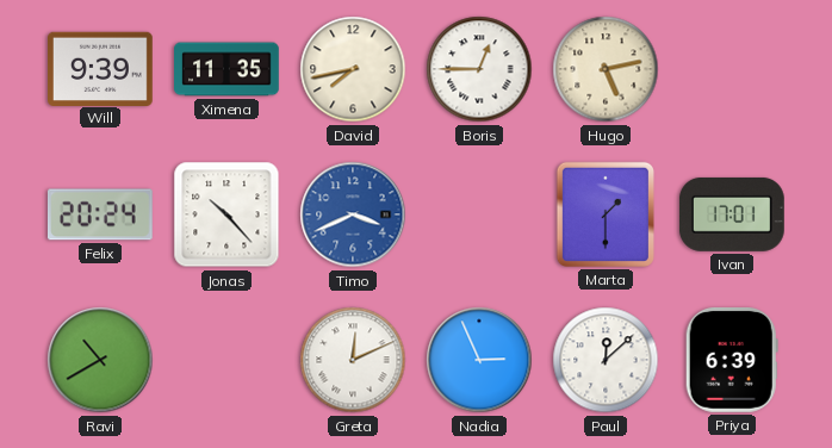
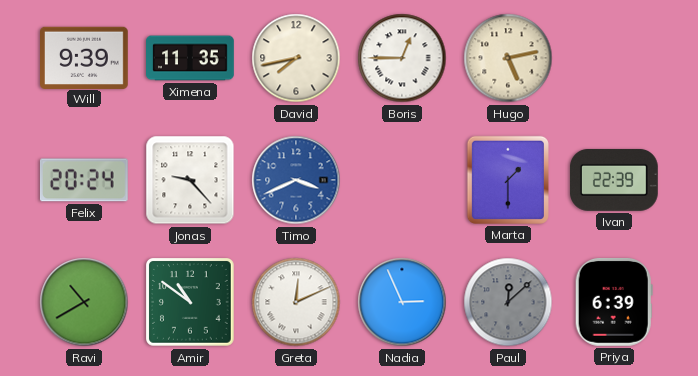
Jonas: 10:23 -> 9:23 (190, 180)
Ivan: 17:01 -> 22:39 (614, 180)
Amir: none -> 10:51 (191, 303)
Paul dial: white -> grey (508, 302)
